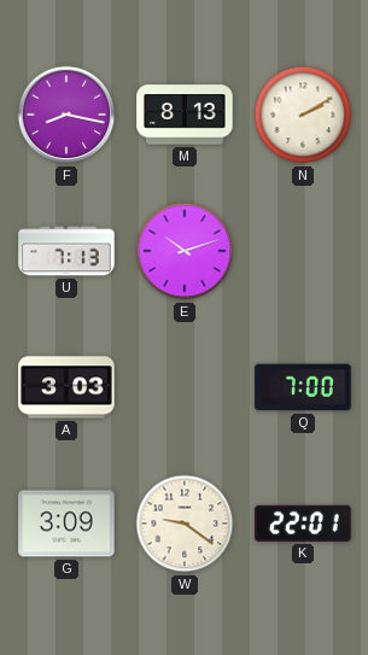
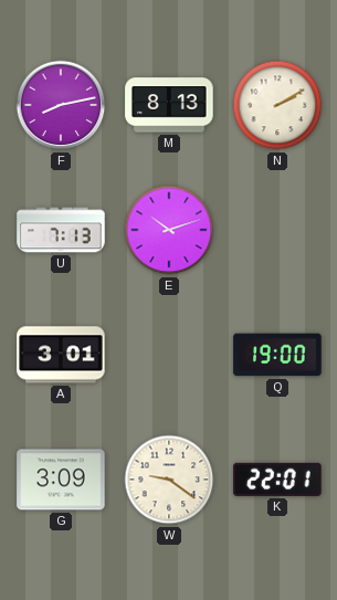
F: 8:17 -> 8:13 (61, 105)
A: 3:03 -> 3:01 (61, 355)
Q: 7:00 -> 19:00 (277, 355)
